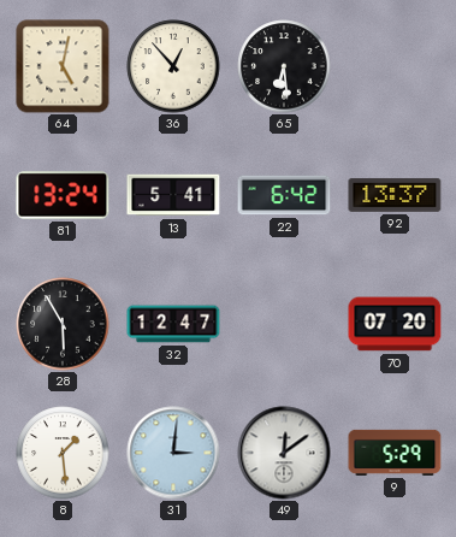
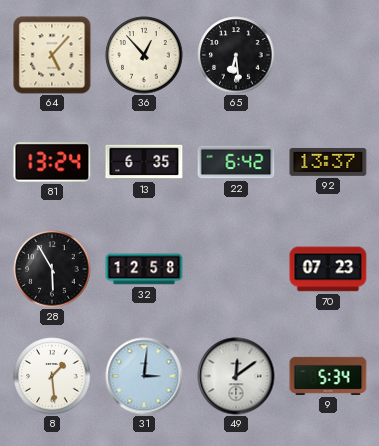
64: 5:02 -> 5:07 (52, 55)
13: 5:41 -> 6:35 (144, 162)
32: 12:47 -> 12:58 (144, 269)
70: 07:20 -> 07:23 (328, 269)
9: 5:29 -> 5:34 (328, 376)
